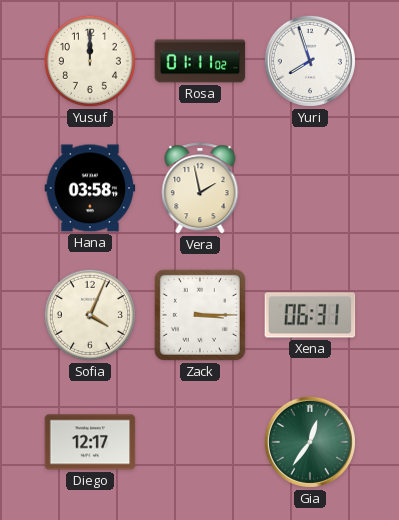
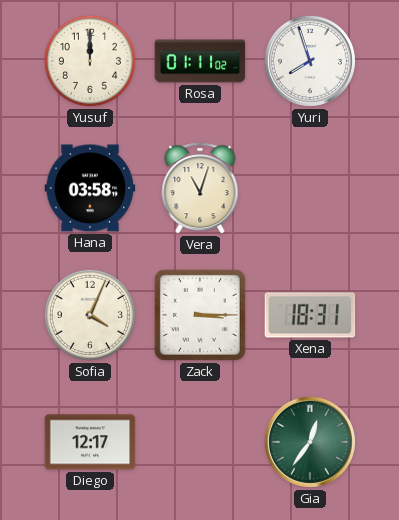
Vera: 1:58 -> 11:03 (200, 188)
Xena: 06:31 -> 18:31 (310, 315)
